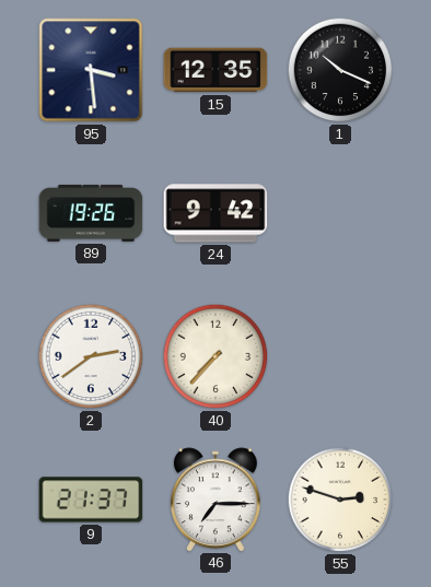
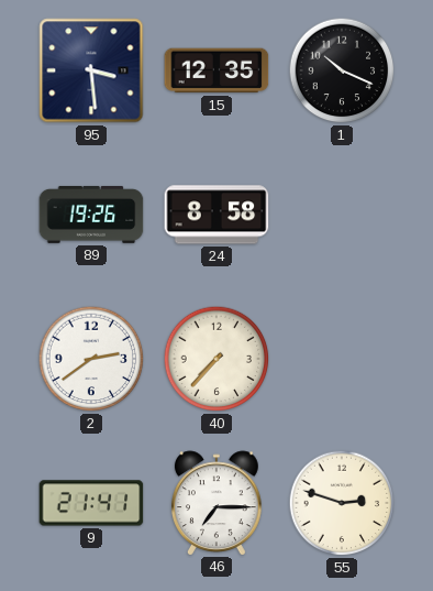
24: 9:42 -> 8:58 (216, 215)
9: 21:37 -> 21:41 (91, 503)
